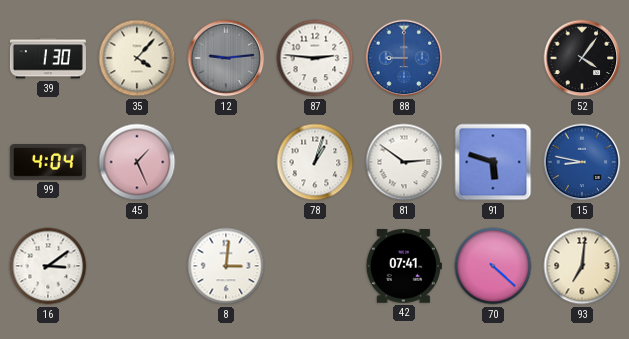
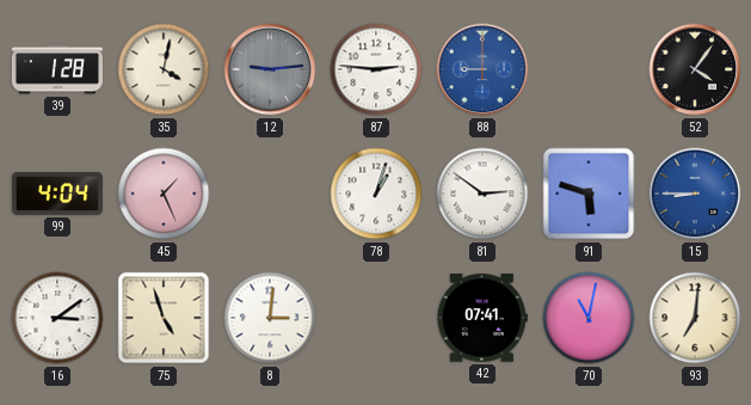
39: 1:30 -> 1:28 (57, 69)
35: 4:07 -> 4:02 (164, 69)
15: 8:47 -> 8:45 (695, 194)
75: none -> 4:57 (164, 318)
70: 4:22 -> 11:02 (589, 318)
